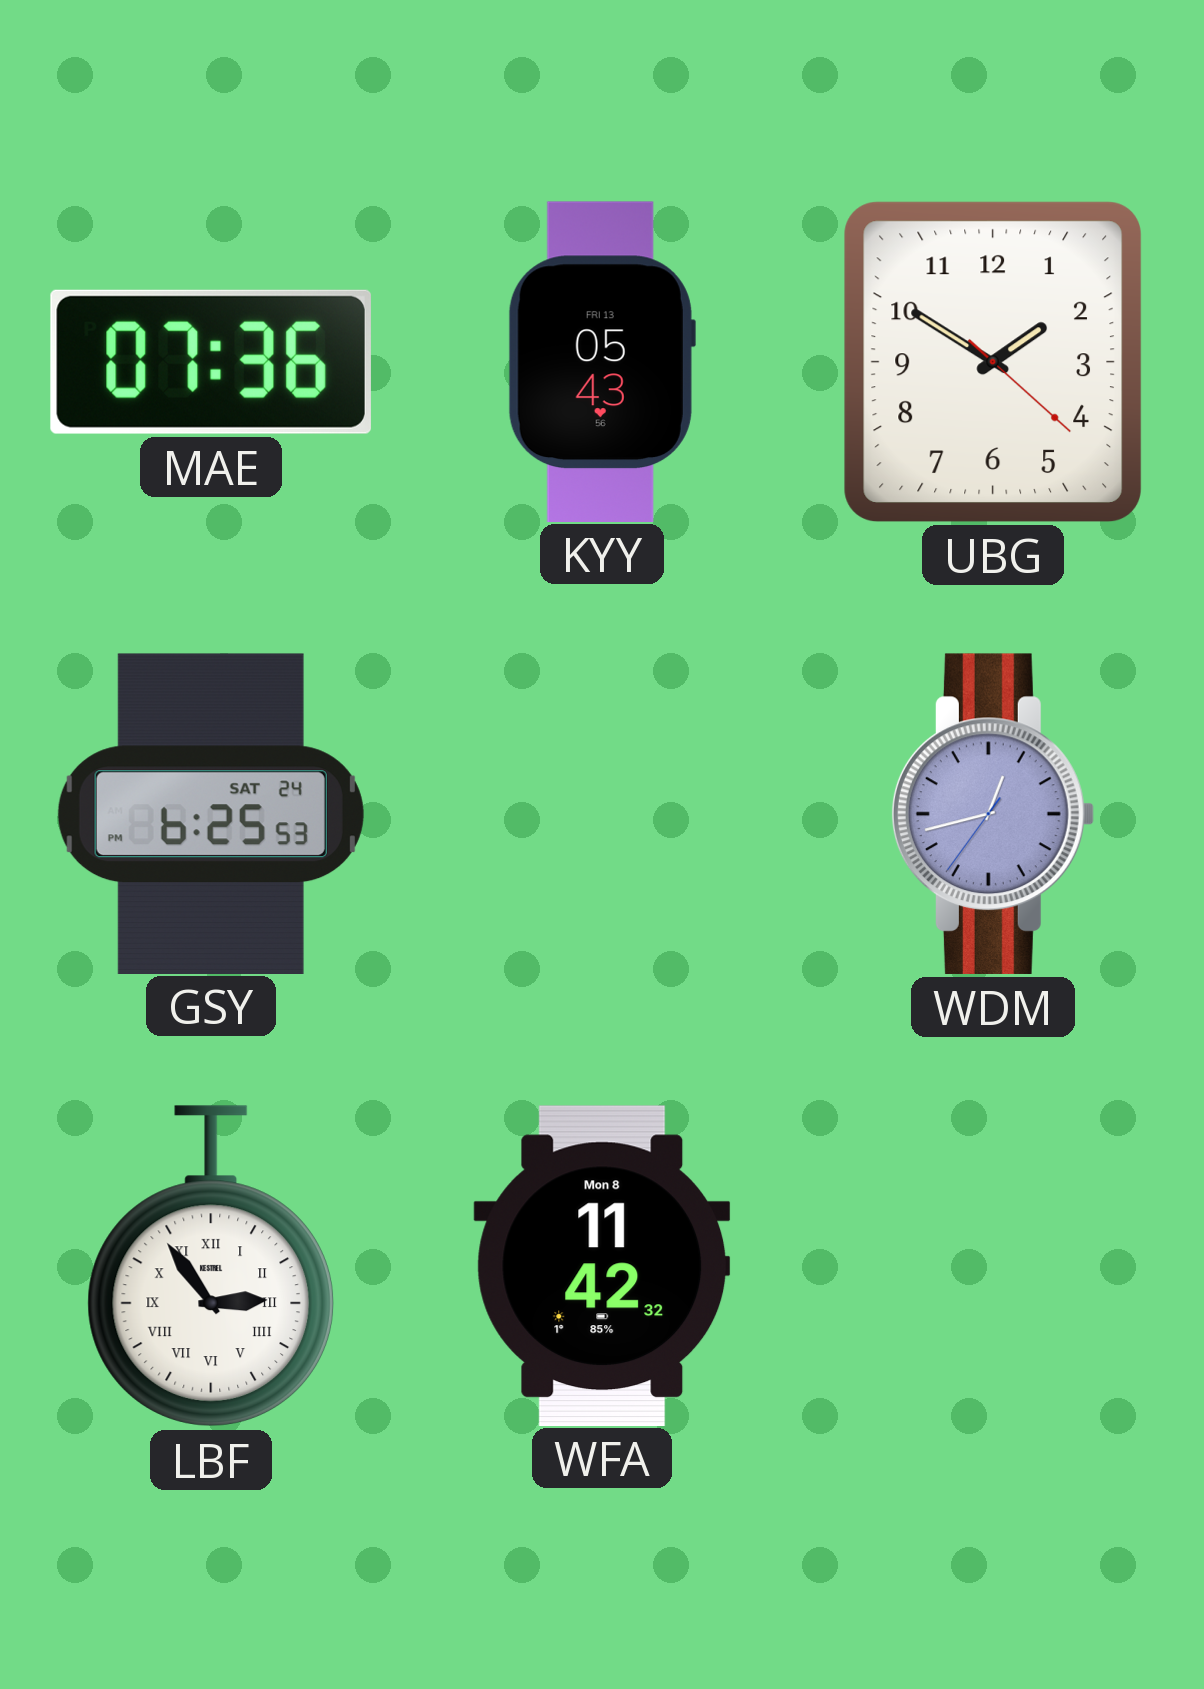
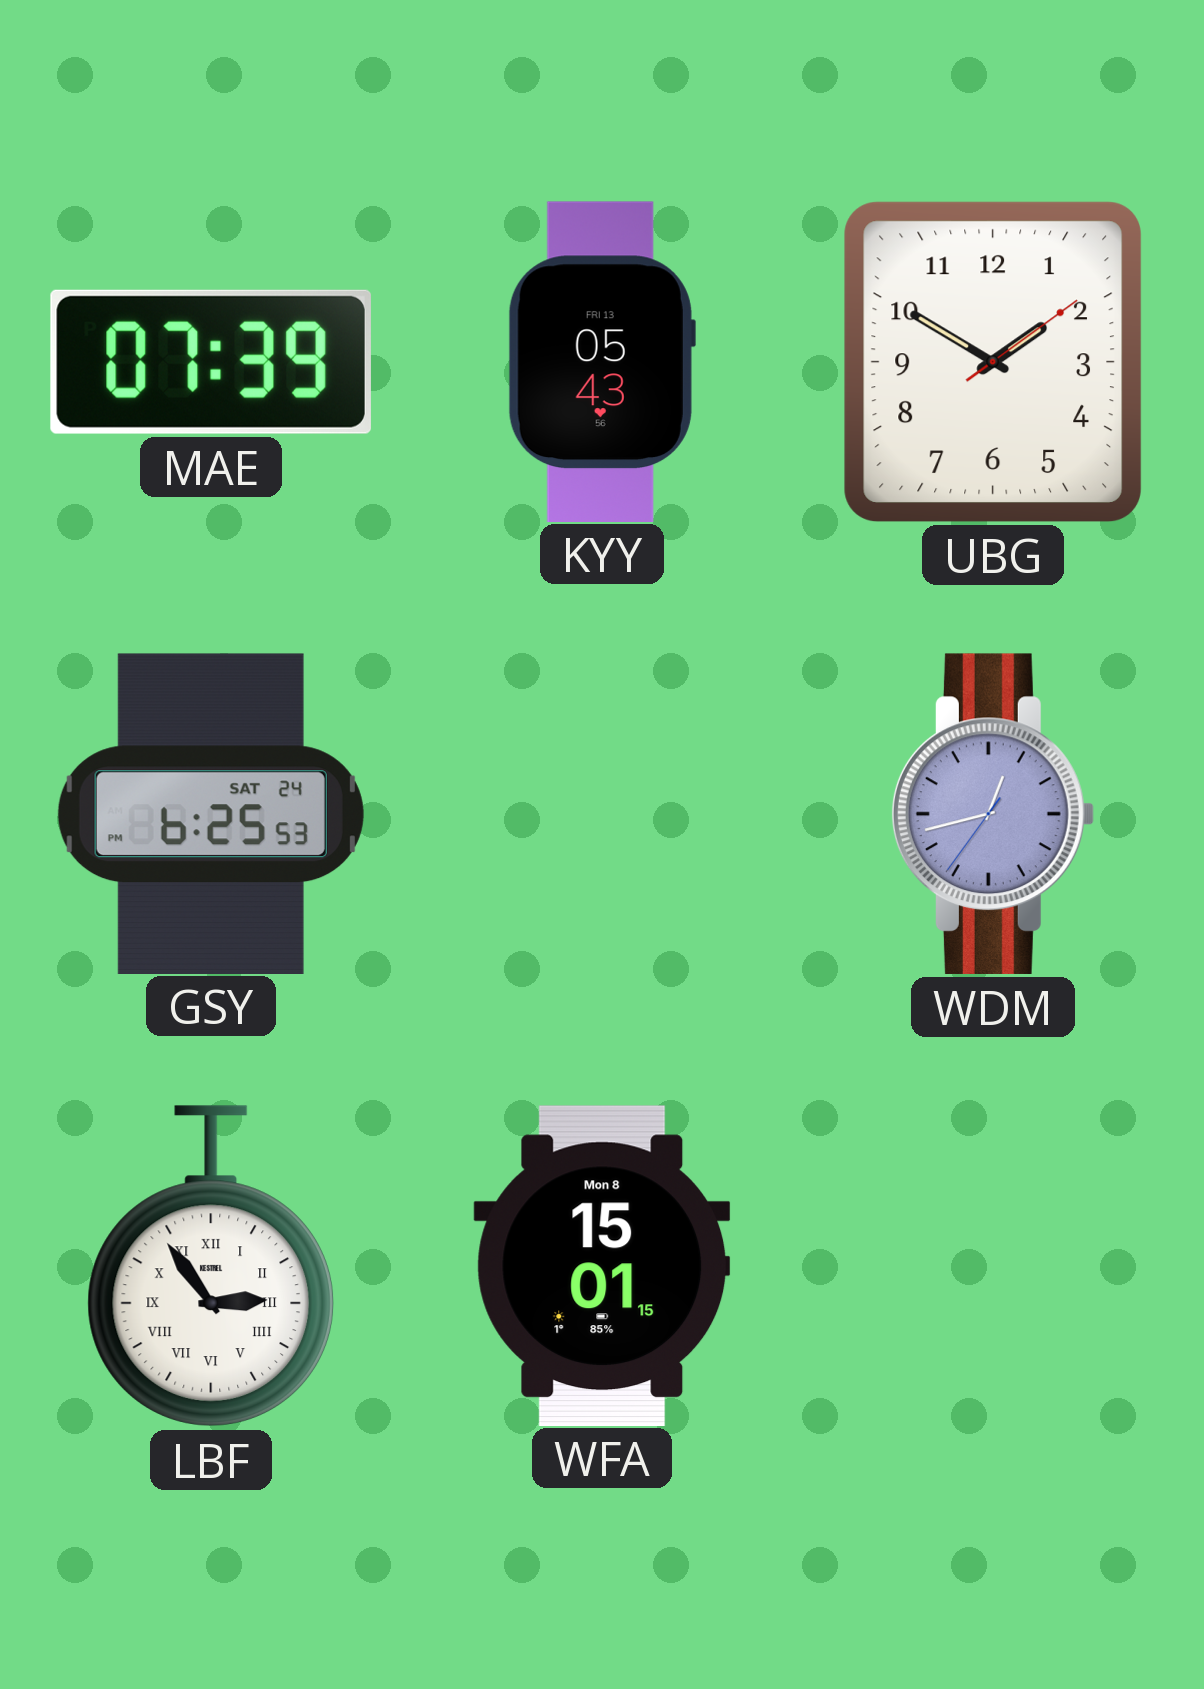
MAE: 07:36 -> 07:39 (211, 362)
UBG: 1:50:22 -> 1:50:09 (992, 362)
WFA: 11:42 -> 15:01 (602, 1265)
